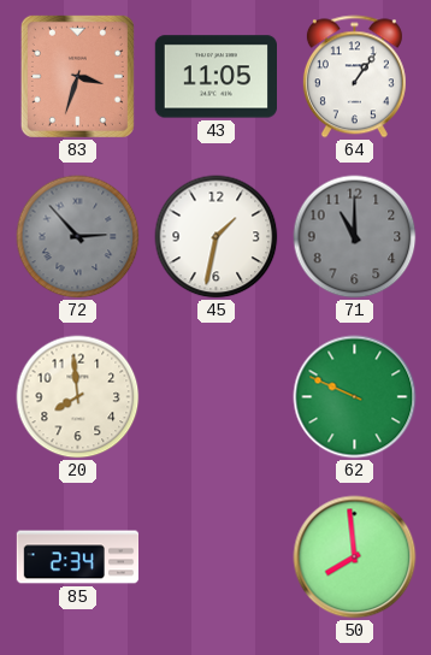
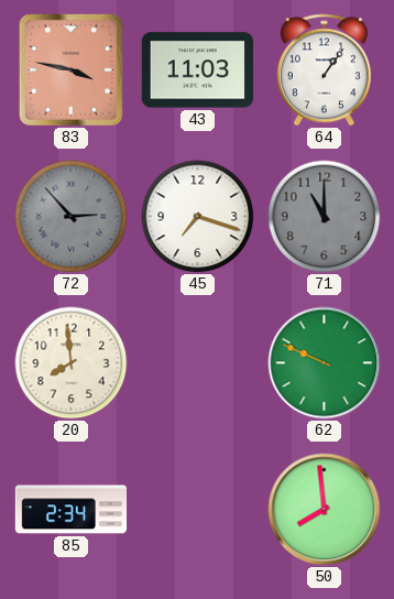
83: 3:33 -> 3:47 (70, 69)
43: 11:05 -> 11:03 (197, 70)
45: 1:32 -> 7:18 (198, 217)
